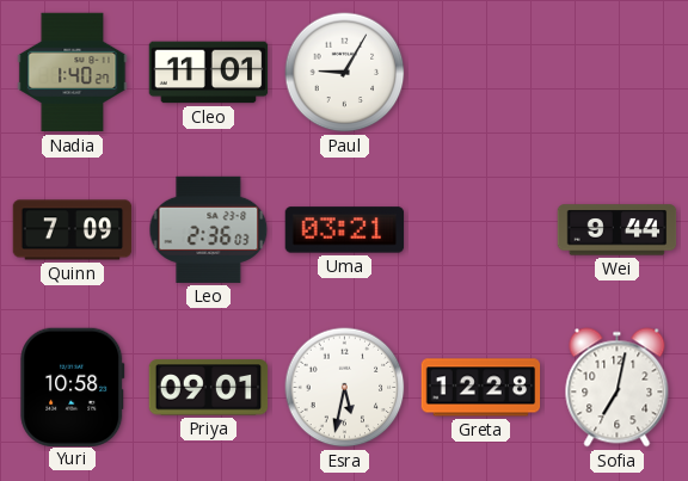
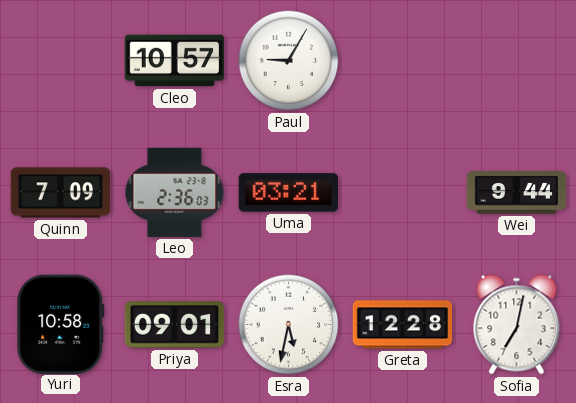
Nadia: 1:40 -> none (73, 73)
Cleo: 11:01 -> 10:57 (175, 61)
